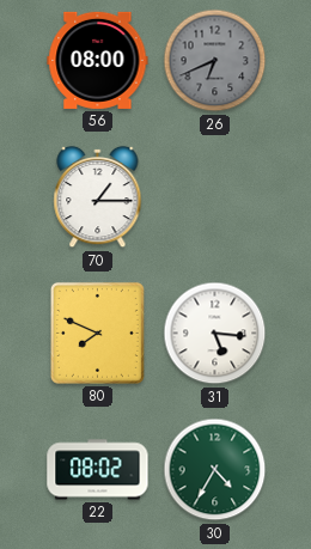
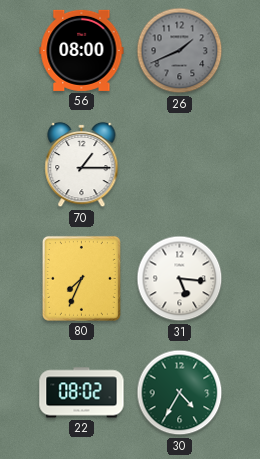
26: 6:41 -> 1:41 (180, 51)
80: 7:49 -> 7:34 (81, 278)
